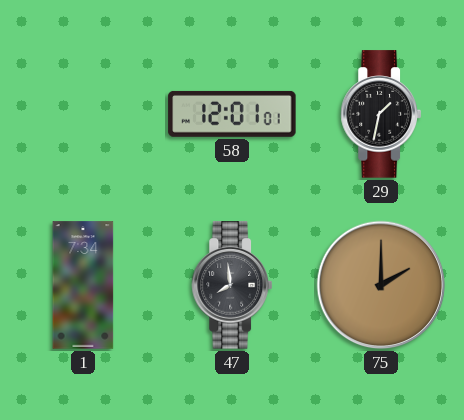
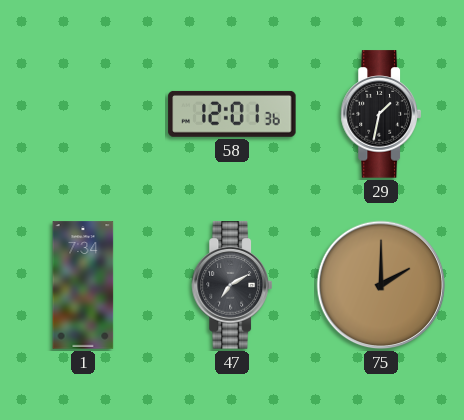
58: 12:01:01 -> 12:01:36 (232, 114)
47: 7:59 -> 7:10 (232, 285)
